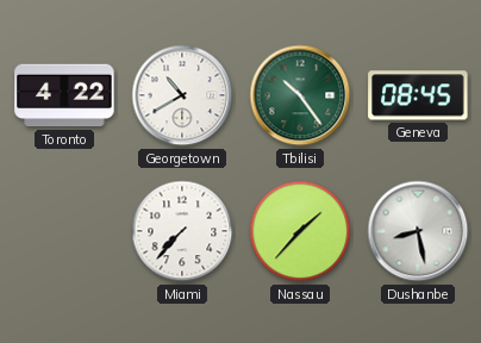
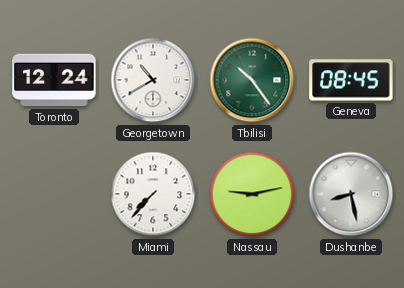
Toronto: 4:22 -> 12:24 (54, 80)
Nassau: 1:37 -> 9:13 (252, 194)
